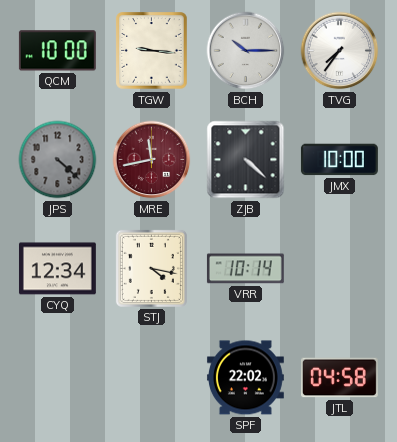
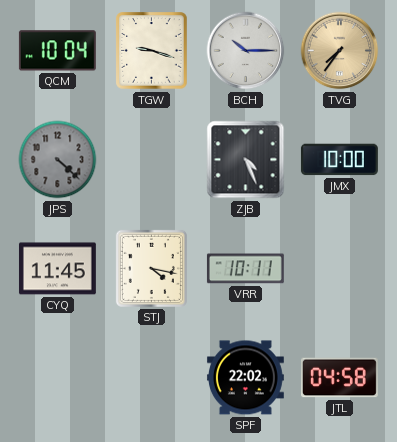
QCM: 10:00 -> 10:04 (57, 51)
TGW: 9:16 -> 9:18 (152, 51)
TVG dial: white -> champagne (340, 51)
MRE: 11:43 -> none (152, 160)
ZJB: 4:22 -> 4:26 (246, 160)
CYQ: 12:34 -> 11:45 (57, 269)
VRR: 10:14 -> 10:11 (245, 269)
